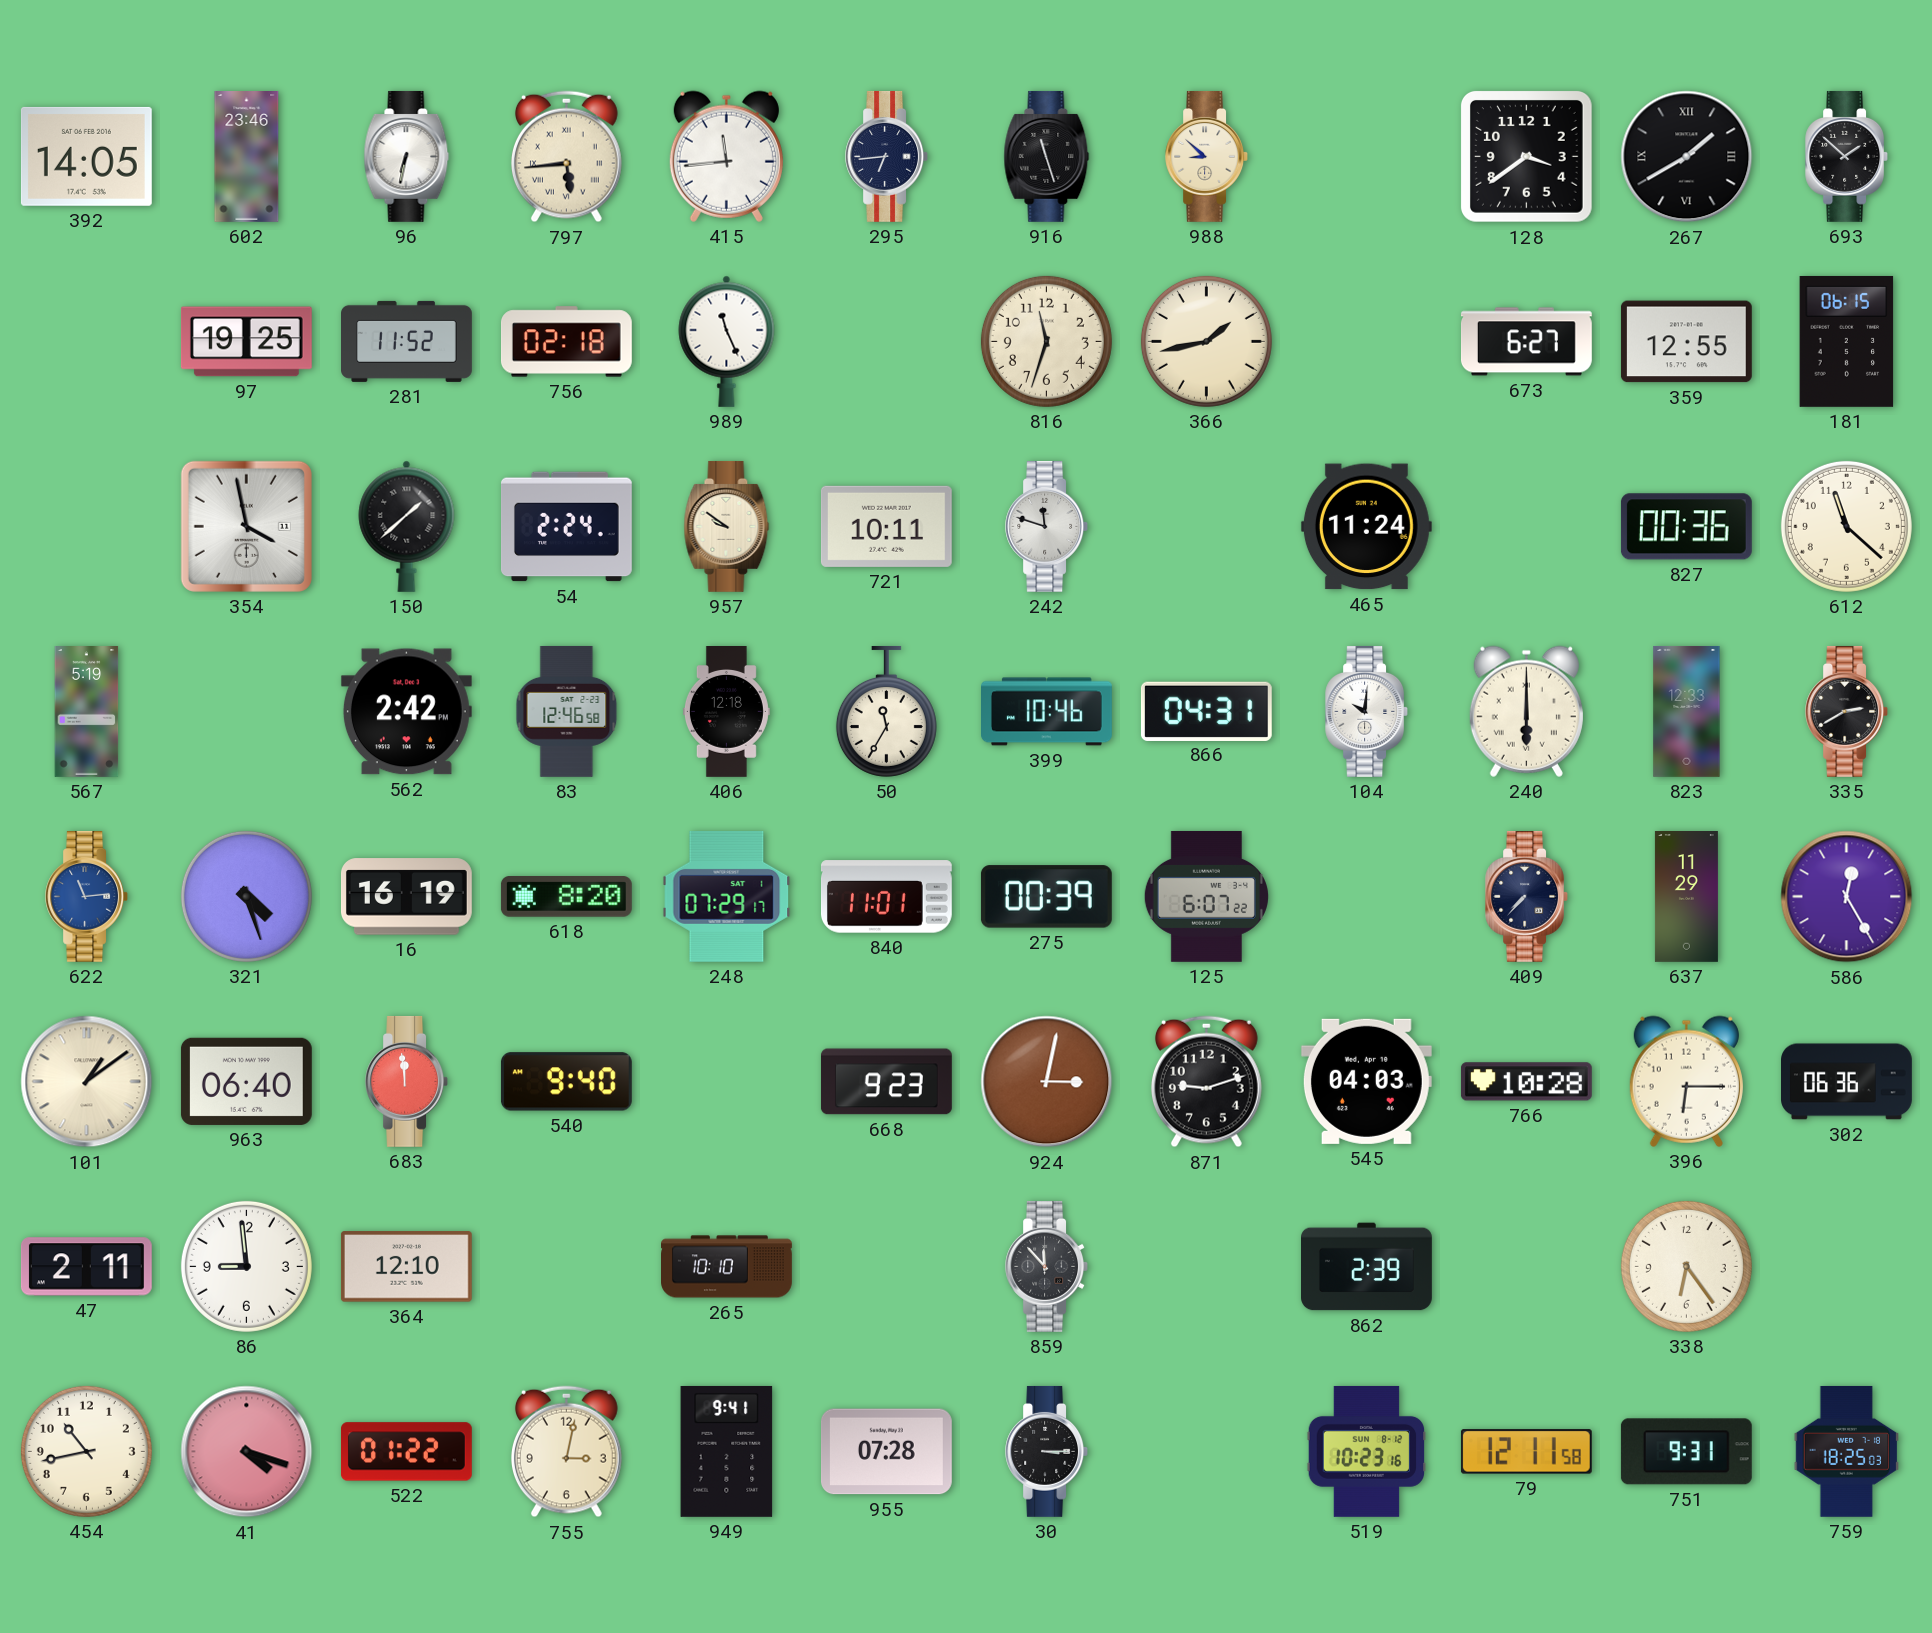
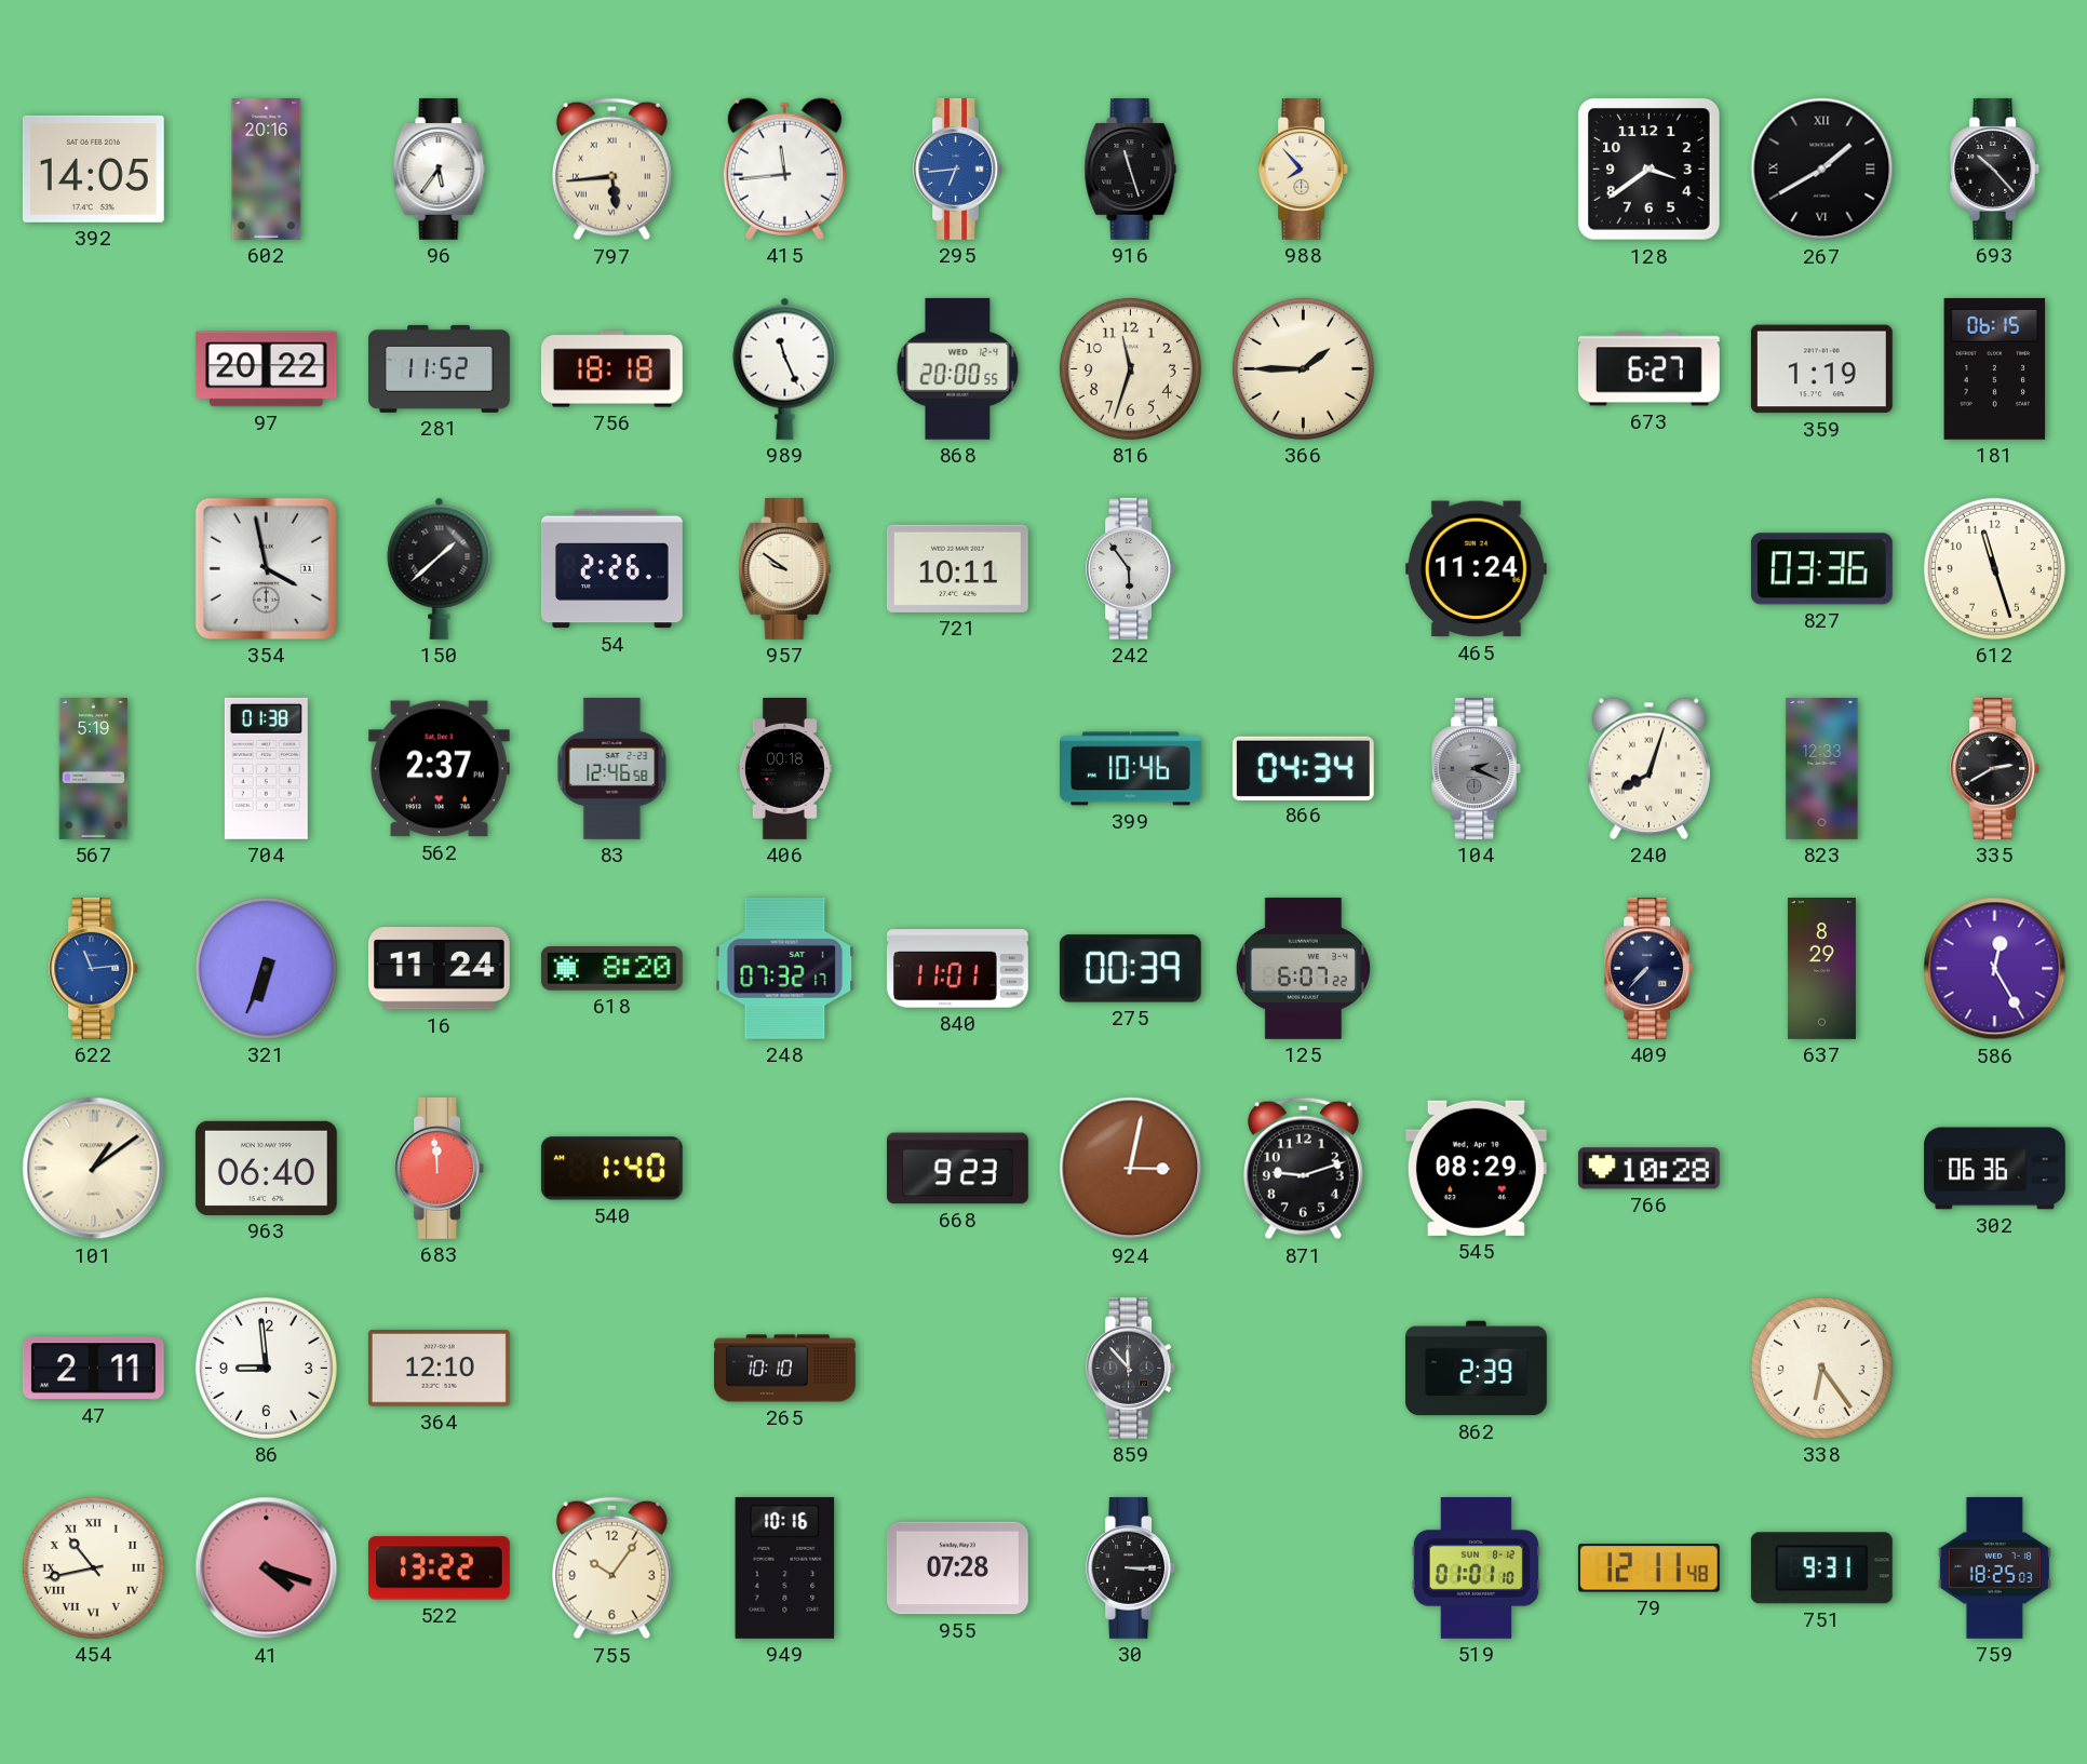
602: 23:46 -> 20:16 (267, 170)
96: 6:32 -> 5:36 (440, 169)
295 dial: navy -> blue (958, 169)
988: 8:52 -> 7:53 (1304, 169)
693: 1:52 -> 10:23 (1995, 169)
97: 19:25 -> 20:22 (266, 369)
756: 02:18 -> 18:18 (611, 369)
868: none -> 20:00 (958, 368)
366: 1:43 -> 1:45 (1303, 368)
359: 12:55 -> 1:19 (1821, 369)
54: 2:24 -> 2:26 (611, 569)
242: 11:48 -> 5:54 (1131, 568)
827: 00:36 -> 03:36 (1821, 569)
612: 11:22 -> 11:27 (1994, 568)
704: none -> 01:38 (266, 768)
562: 2:42 -> 2:37 (439, 769)
406: 12:18 -> 00:18 (784, 769)
50: 11:35 -> none (886, 711)
866: 04:31 -> 04:34 (1303, 768)
104: 10:01 -> 2:19 (1477, 768)
104 dial: white -> grey (1477, 768)
240: 6:00 -> 8:03 (1648, 768)
321: 4:27 -> 6:34 (266, 968)
16: 16:19 -> 11:24 (439, 969)
248: 07:29 -> 07:32 (785, 968)
637: 11:29 -> 8:29 (1821, 969)
540: 9:40 -> 1:40 (611, 1169)
545: 04:03 -> 08:29 (1476, 1168)
396: 6:15 -> none (1686, 1081)
454 numerals: Arabic -> Roman (93, 1567)
522: 01:22 -> 13:22 (439, 1568)
755: 3:02 -> 10:06 (611, 1568)
949: 9:41 -> 10:16 (785, 1567)
519: 10:23 -> 01:01 (1477, 1567)
79: 12:11:58 -> 12:11:48 (1648, 1568)
